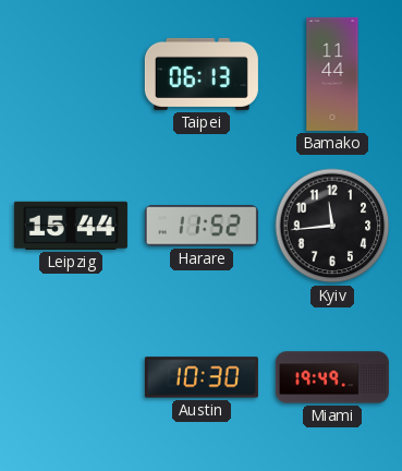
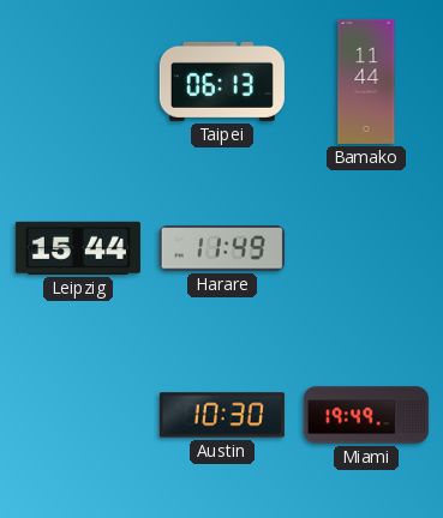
Harare: 11:52 -> 11:49 (222, 248)
Kyiv: 11:44 -> none (332, 226)
